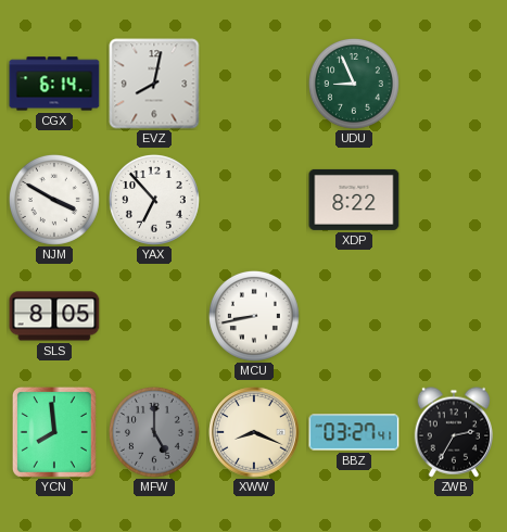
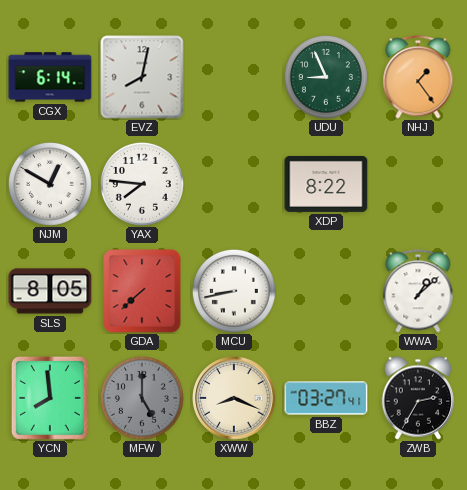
NHJ: none -> 1:24 (418, 77)
NJM: 3:50 -> 12:50 (50, 184)
YAX: 6:53 -> 7:46 (142, 184)
GDA: none -> 7:38 (142, 291)
WWA: none -> 1:08 (418, 291)
